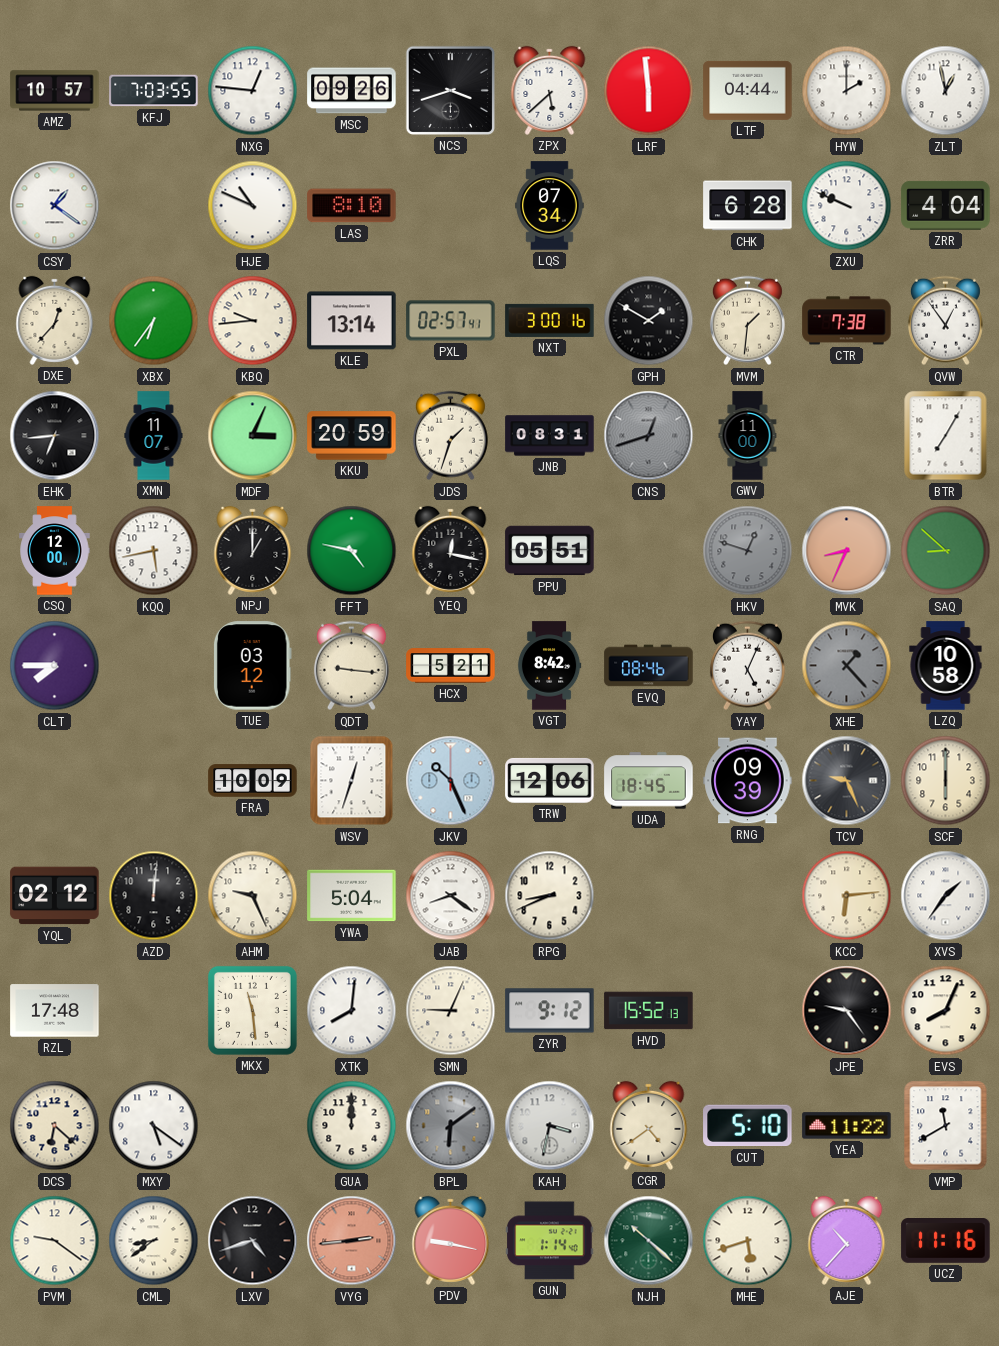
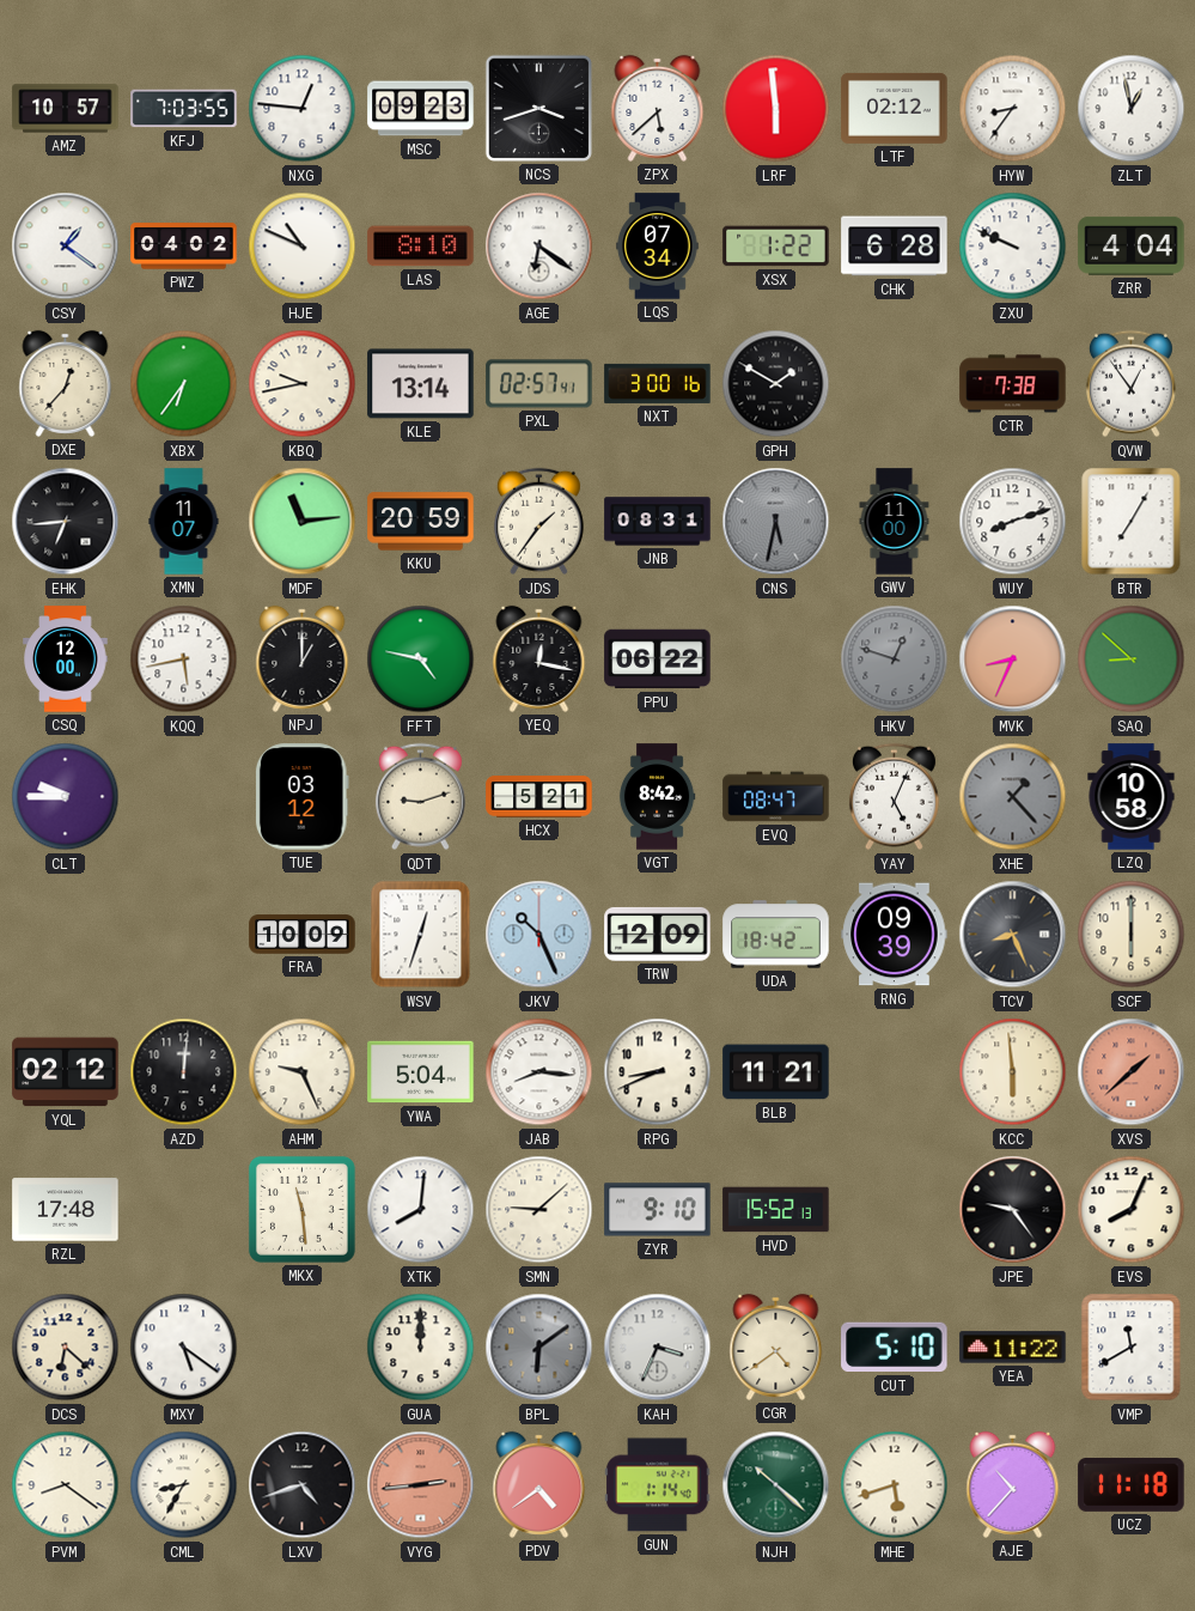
MSC: 09:26 -> 09:23 (421, 109)
LTF: 04:44 -> 02:12 (895, 108)
HYW: 2:00 -> 8:36 (1013, 109)
PWZ: none -> 04:02 (184, 247)
AGE: none -> 6:21 (539, 247)
XSX: none -> 1:22 (776, 247)
KBQ: 9:44 -> 9:43 (303, 384)
MVM: 1:31 -> none (747, 321)
MDF: 3:04 -> 11:14 (303, 522)
JDS: 1:33 -> 1:36 (538, 522)
CNS: 12:42 -> 5:32 (776, 522)
WUY: none -> 8:12 (1013, 522)
PPU: 05:51 -> 06:22 (658, 659)
CLT: 7:45 -> 9:45 (66, 797)
QDT: 9:16 -> 9:12 (420, 797)
EVQ: 08:46 -> 08:47 (776, 797)
TRW: 12:06 -> 12:09 (658, 934)
UDA: 18:45 -> 18:42 (776, 935)
TCV: 9:26 -> 8:26 (1013, 935)
JAB: 8:21 -> 8:16 (539, 1072)
BLB: none -> 11:21 (776, 1072)
KCC: 6:14 -> 5:59 (1013, 1072)
XVS: 1:36 -> 1:38 (1132, 1072)
XVS dial: white -> salmon (1132, 1072)
SMN: 9:04 -> 9:08 (539, 1210)
ZYR: 9:12 -> 9:10 (658, 1210)
KAH: 3:32 -> 3:34 (658, 1348)
PVM: 9:21 -> 8:21 (66, 1485)
CML: 8:39 -> 8:35 (184, 1485)
PDV: 9:17 -> 4:39 (539, 1484)
UCZ: 11:16 -> 11:18 (1132, 1485)
